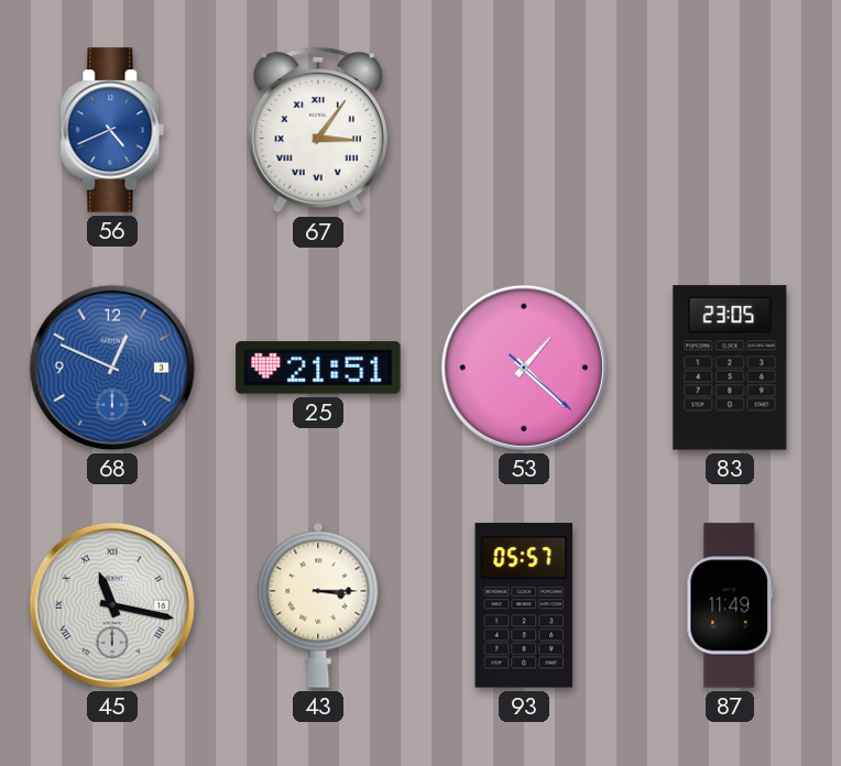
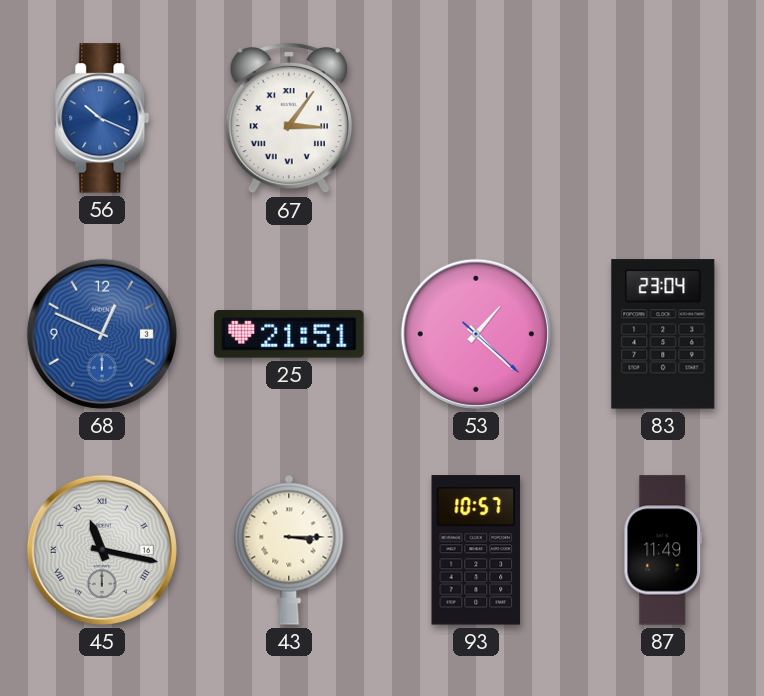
56: 4:41 -> 10:19 (102, 118)
83: 23:05 -> 23:04 (663, 334)
93: 05:57 -> 10:57 (476, 550)
